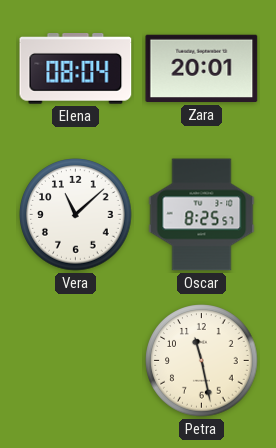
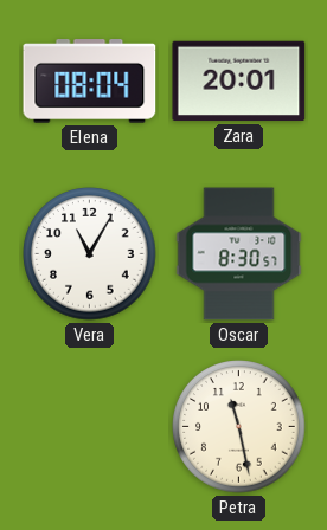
Vera: 11:08 -> 11:05 (90, 254)
Oscar: 8:25 -> 8:30 (239, 254)
